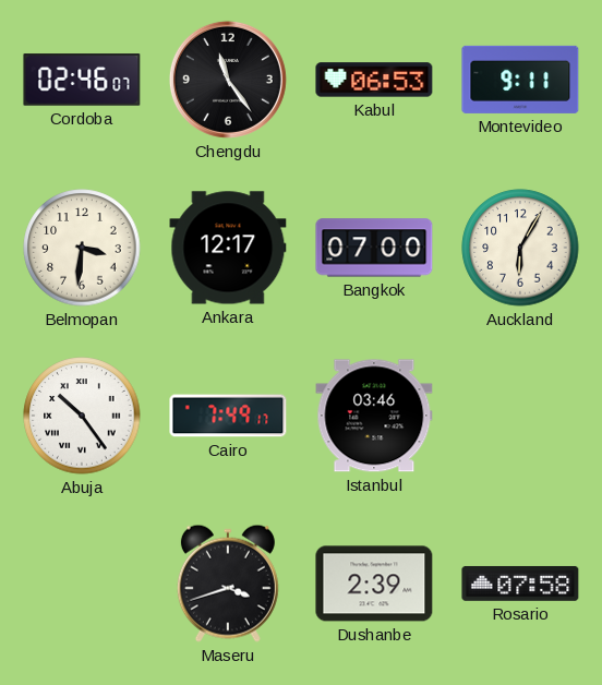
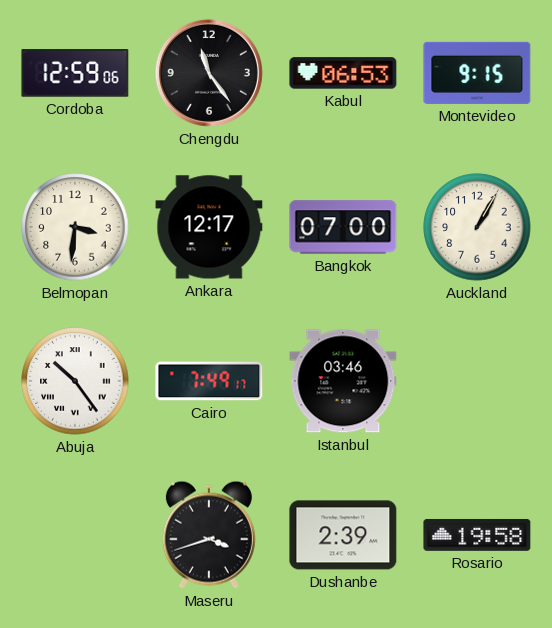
Cordoba: 02:46 -> 12:59 (75, 73)
Montevideo: 9:11 -> 9:15 (477, 73)
Auckland: 6:05 -> 1:05 (477, 227)
Rosario: 07:58 -> 19:58 (477, 535)
